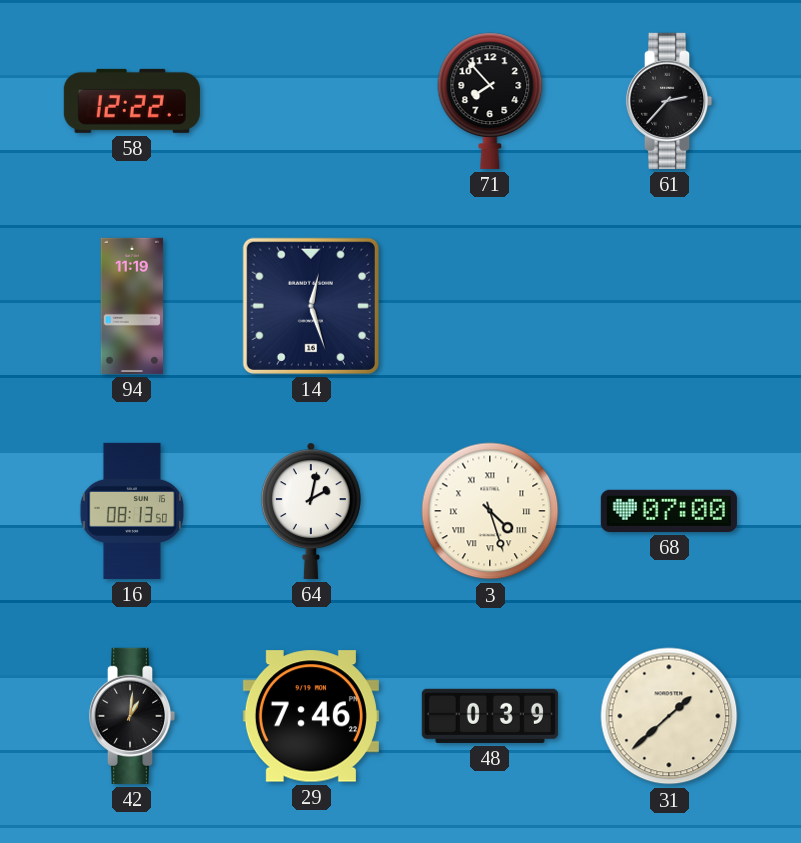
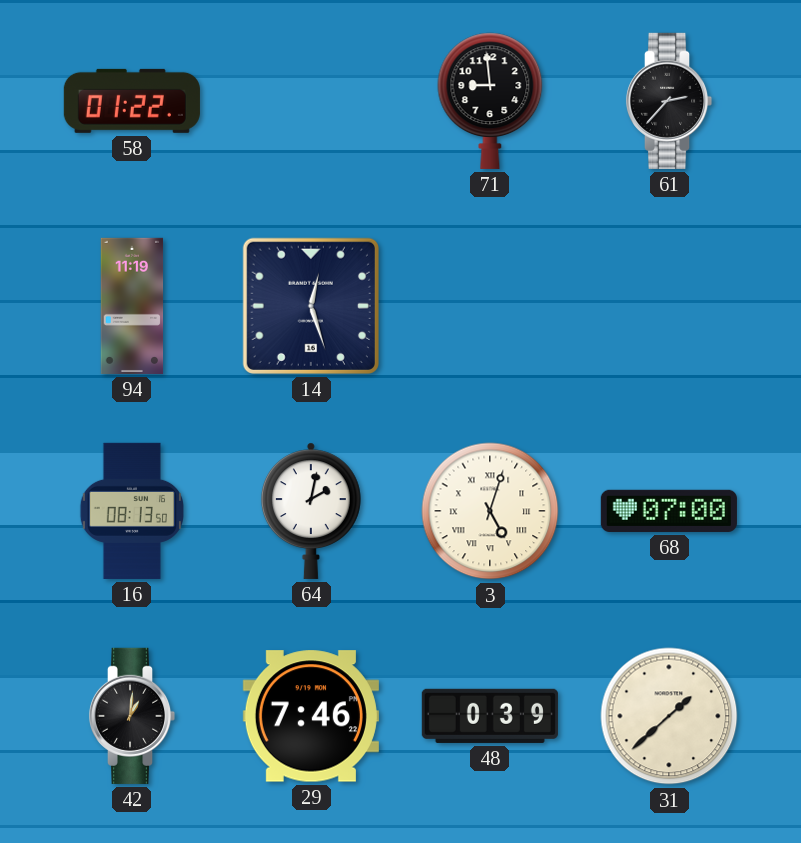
58: 12:22 -> 01:22 (132, 101)
71: 7:53 -> 8:59 (490, 101)
3: 4:27 -> 5:03 (490, 511)
